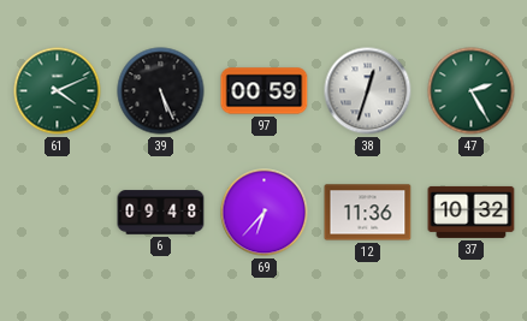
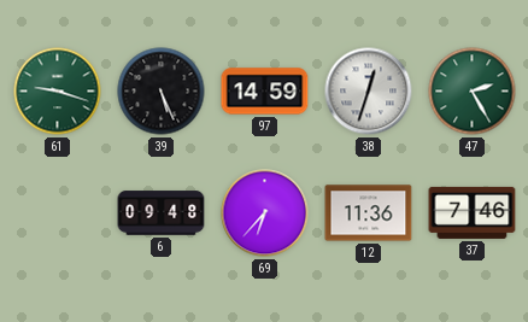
61: 4:11 -> 9:18 (58, 92)
97: 00:59 -> 14:59 (265, 92)
37: 10:32 -> 7:46 (473, 212)
